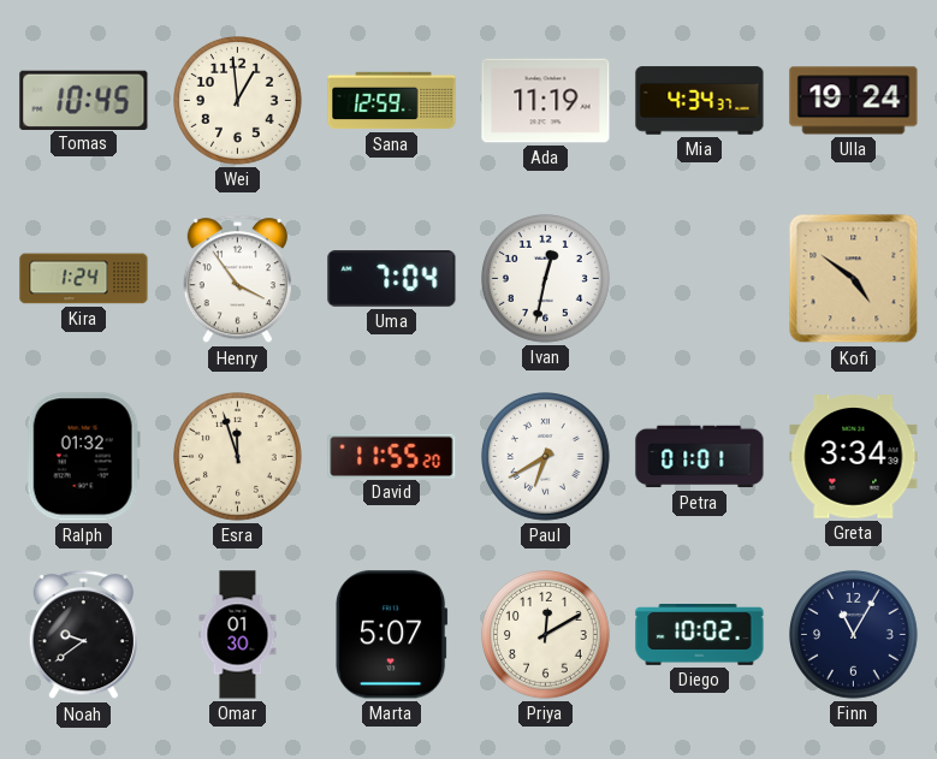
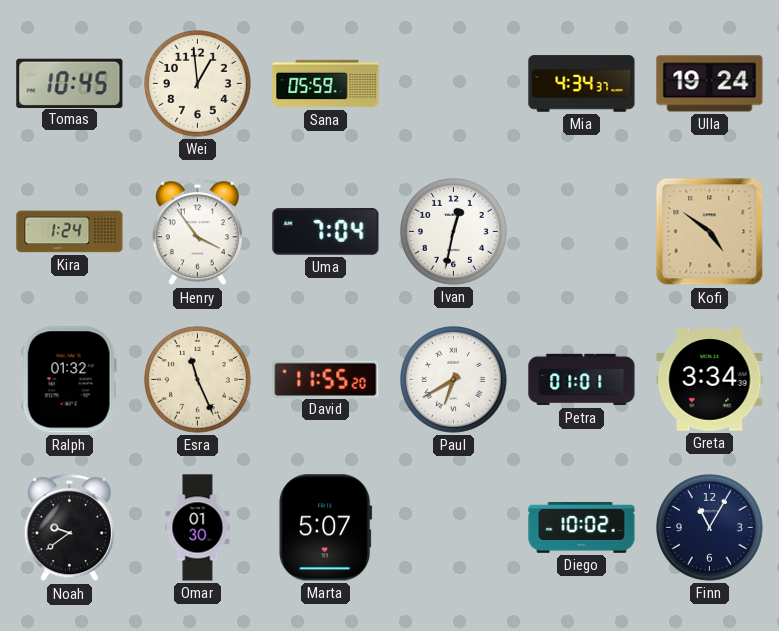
Sana: 12:59 -> 05:59 (326, 84)
Ada: 11:19 -> none (546, 101)
Esra: 11:57 -> 11:26 (198, 380)
Priya: 12:10 -> none (546, 635)
